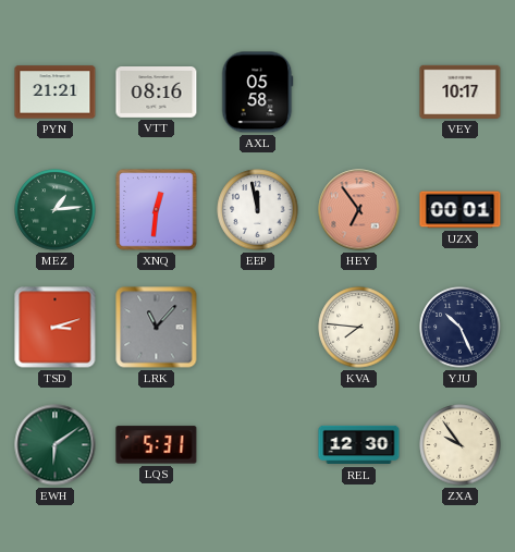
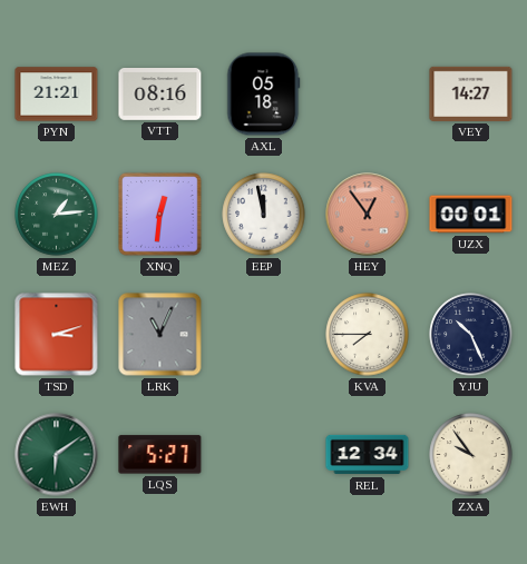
AXL: 05:58 -> 05:18 (264, 95)
VEY: 10:17 -> 14:27 (471, 93)
HEY: 6:54 -> 12:54 (368, 215)
LRK: 11:07 -> 11:04 (160, 335)
KVA: 7:46 -> 7:45 (368, 335)
LQS: 5:31 -> 5:27 (160, 455)
REL: 12:30 -> 12:34 (368, 455)
